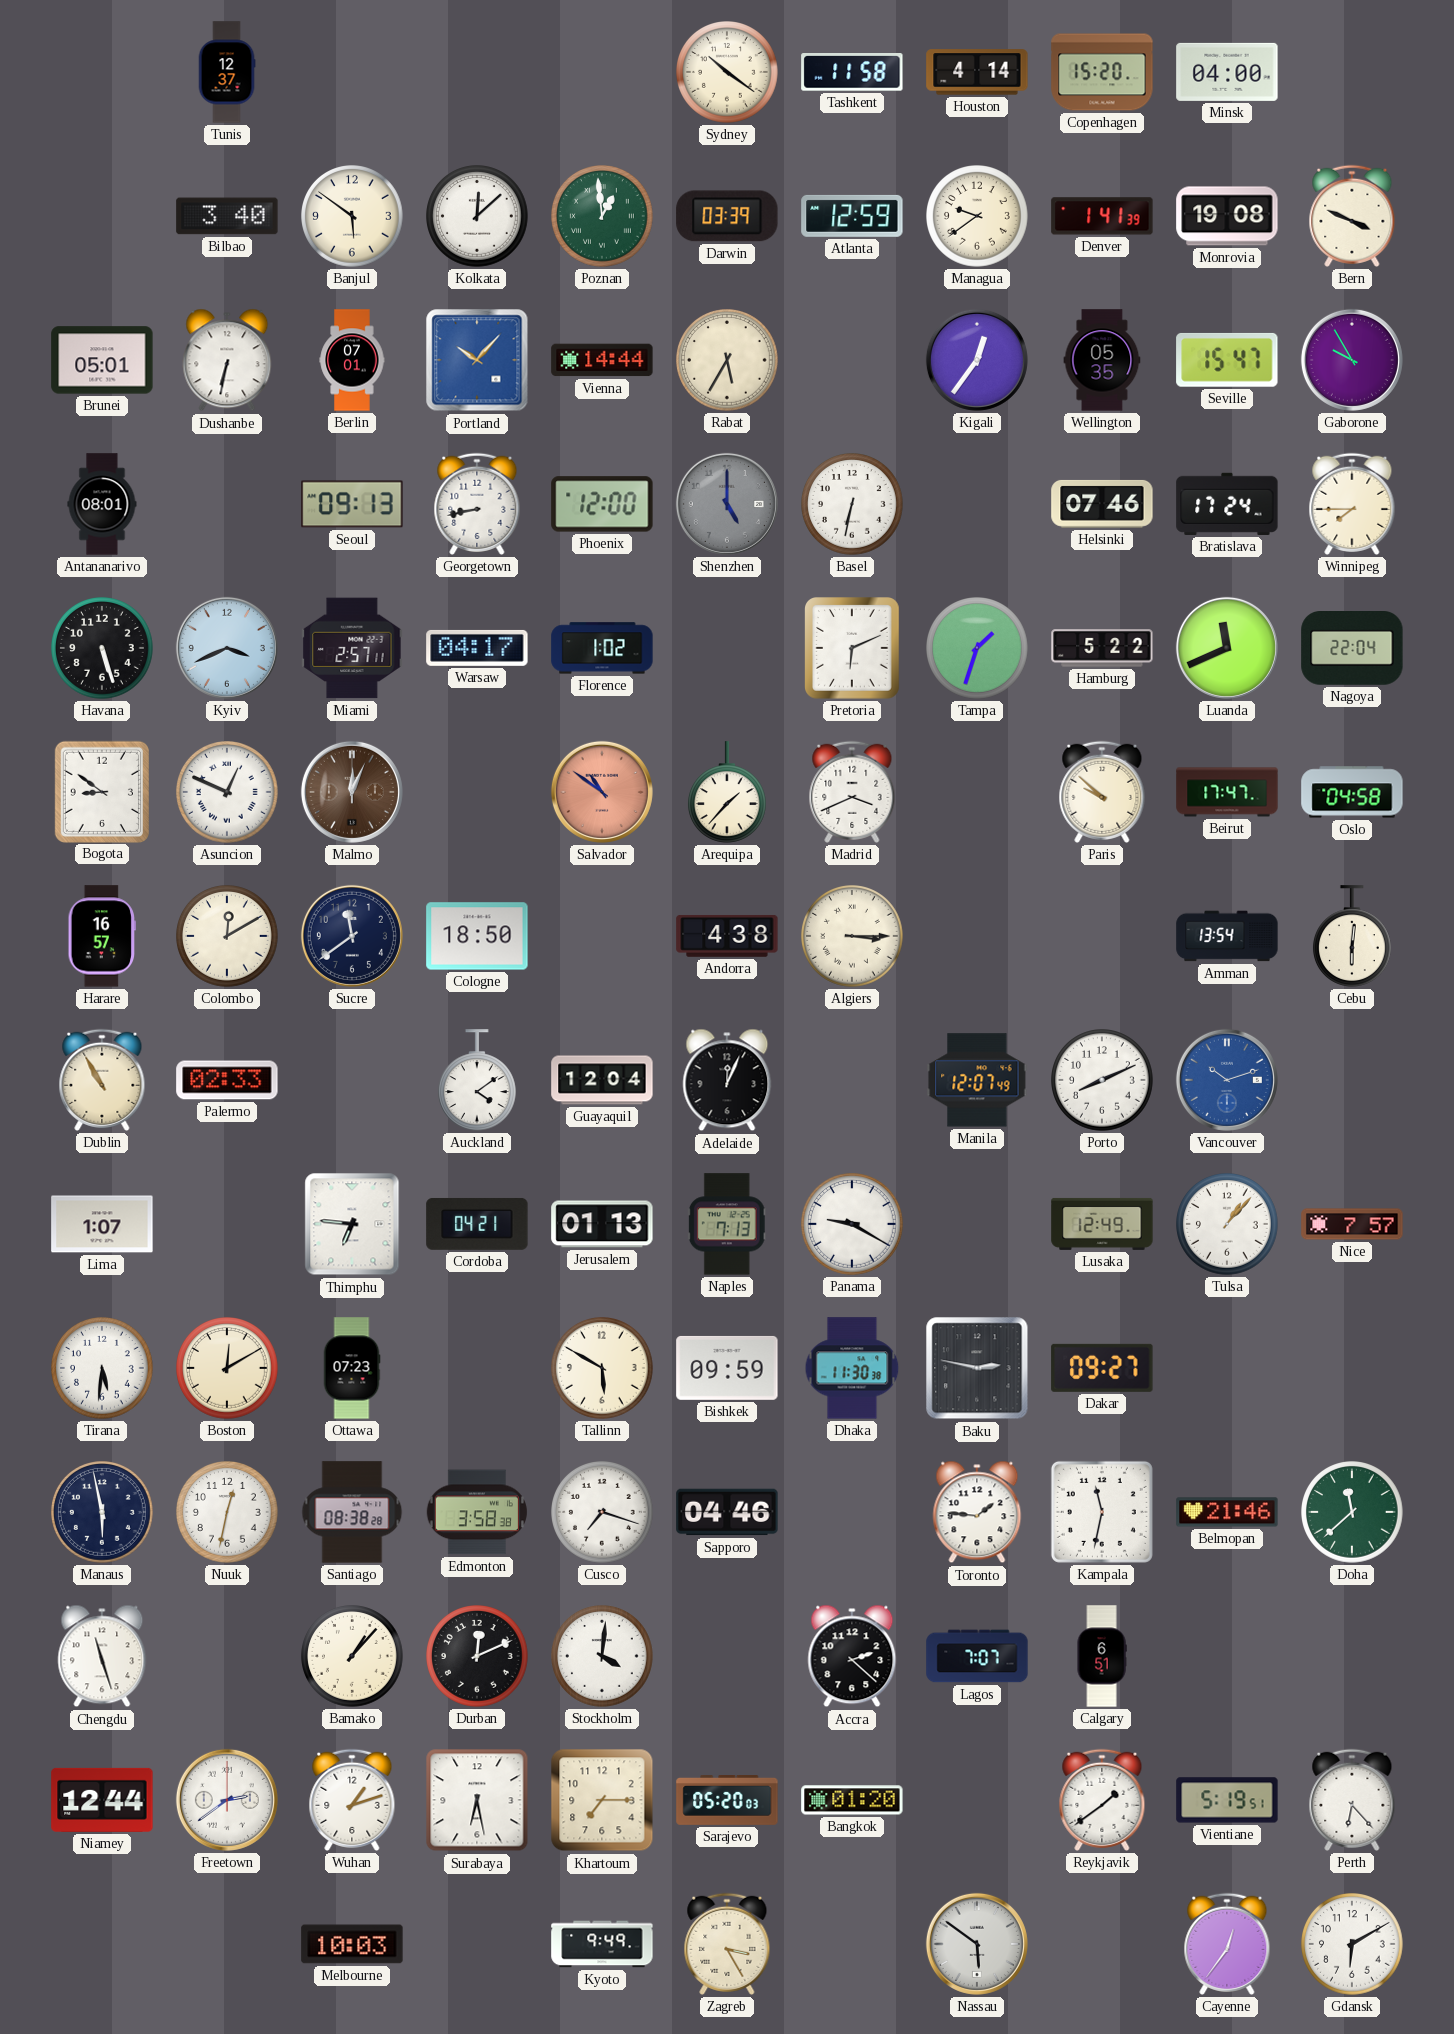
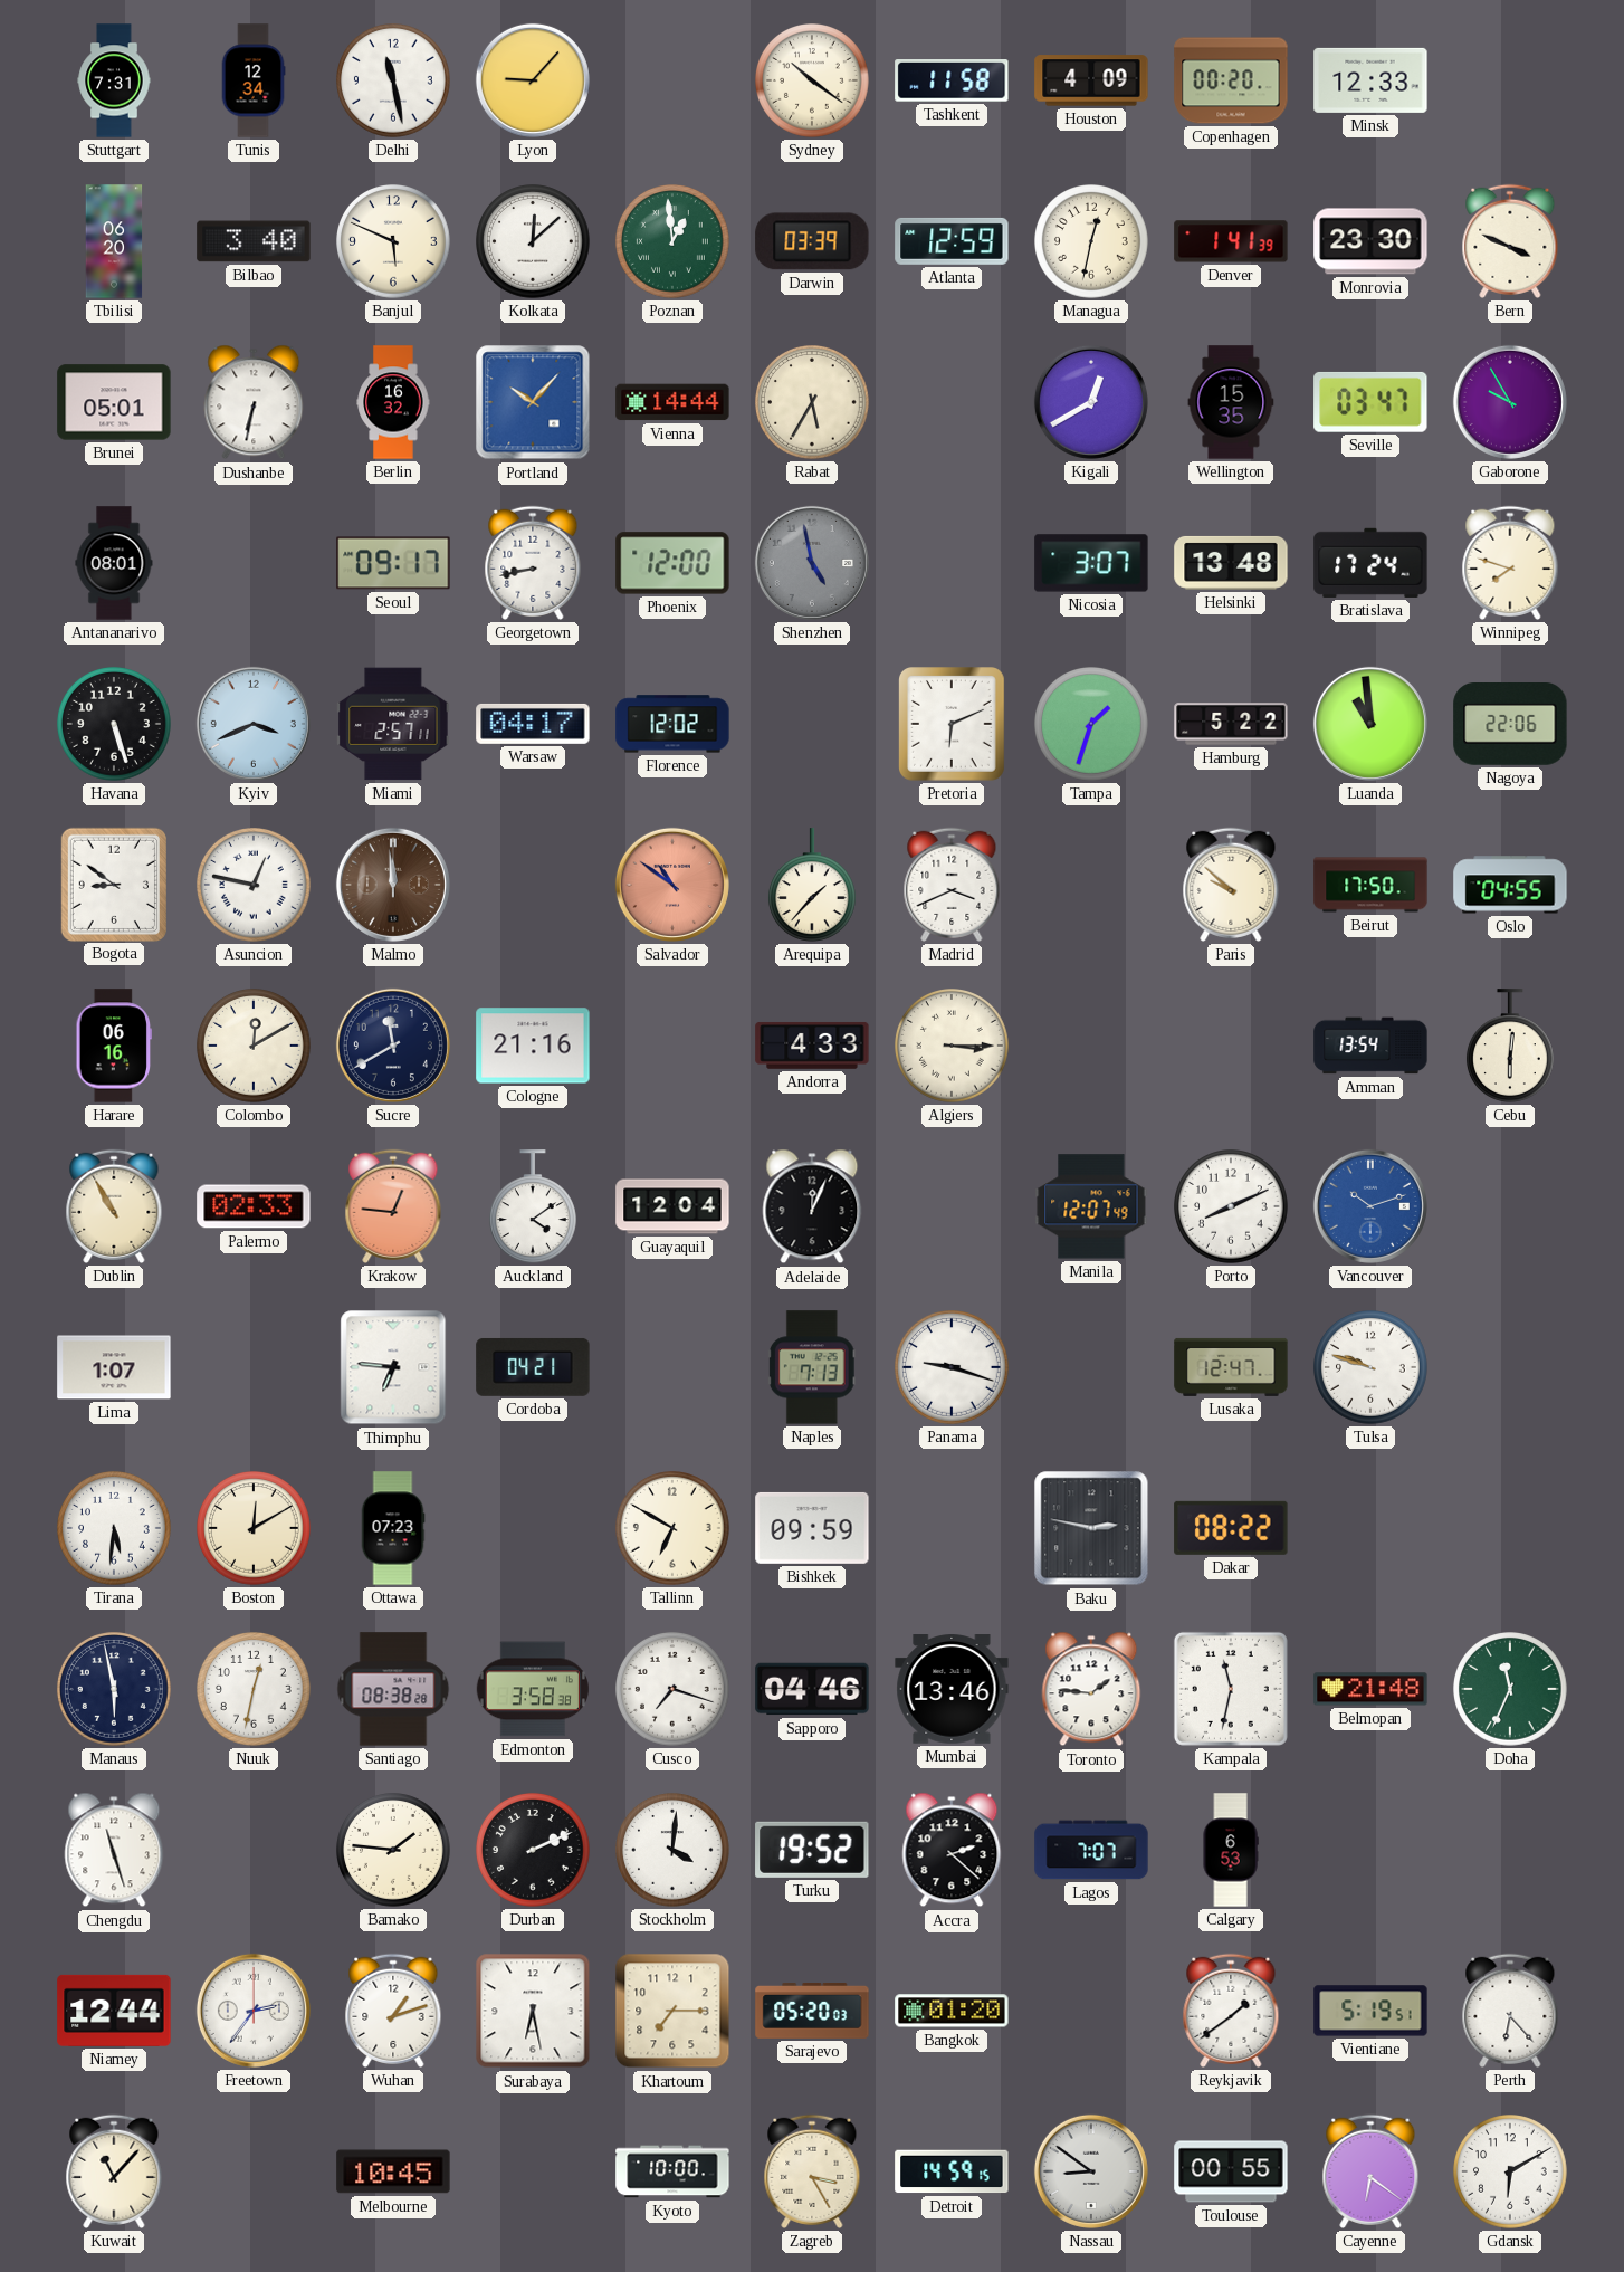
Stuttgart: none -> 7:31 (114, 80)
Tunis: 12:37 -> 12:34 (254, 80)
Delhi: none -> 11:28 (394, 82)
Lyon: none -> 9:07 (533, 80)
Houston: 4:14 -> 4:09 (1091, 80)
Copenhagen: 15:20 -> 00:20 (1231, 80)
Minsk: 04:00 -> 12:33 (1370, 80)
Tbilisi: none -> 06:20 (114, 241)
Banjul: 5:51 -> 5:49 (394, 242)
Managua: 9:39 -> 12:32 (1092, 242)
Monrovia: 19:08 -> 23:30 (1370, 241)
Berlin: 07:01 -> 16:32 (393, 402)
Kigali: 12:36 -> 12:40 (1091, 402)
Wellington: 05:35 -> 15:35 (1231, 402)
Seville: 15:47 -> 03:47 (1370, 402)
Seoul: 09:13 -> 09:17 (393, 563)
Shenzhen: 5:00 -> 4:58 (812, 563)
Basel: 6:32 -> none (853, 505)
Nicosia: none -> 3:07 (1091, 563)
Helsinki: 07:46 -> 13:48 (1231, 563)
Winnipeg: 7:45 -> 7:48 (1510, 563)
Florence: 1:02 -> 12:02 (672, 724)
Luanda: 11:41 -> 10:59 (1370, 724)
Nagoya: 22:04 -> 22:06 (1510, 725)
Asuncion: 12:49 -> 12:47 (255, 886)
Malmo: 12:04 -> 11:59 (393, 885)
Beirut: 17:47 -> 17:50 (1370, 885)
Oslo: 04:58 -> 04:55 (1510, 885)
Harare: 16:57 -> 06:16 (114, 1046)
Sucre: 11:39 -> 11:40 (393, 1046)
Cologne: 18:50 -> 21:16 (533, 1046)
Andorra: 4:38 -> 4:33 (812, 1046)
Krakow: none -> 12:46 (393, 1206)
Jerusalem: 01:13 -> none (602, 1224)
Panama: 9:20 -> 9:18 (953, 1368)
Lusaka: 12:49 -> 12:47 (1231, 1367)
Tulsa: 1:07 -> 9:48 (1372, 1368)
Nice: 7:57 -> none (1352, 1224)
Tallinn: 5:50 -> 6:50 (674, 1529)
Dhaka: 11:30 -> none (852, 1368)
Dakar: 09:27 -> 08:22 (1231, 1528)
Mumbai: none -> 13:46 (952, 1689)
Belmopan: 21:46 -> 21:48 (1370, 1689)
Doha: 11:38 -> 11:34 (1511, 1690)
Bamako: 1:07 -> 1:46 (394, 1851)
Durban: 12:11 -> 2:11 (534, 1851)
Turku: none -> 19:52 (812, 1850)
Calgary: 6:51 -> 6:53 (1231, 1850)
Freetown: 2:39 -> 2:36 (254, 2011)
Kuwait: none -> 11:07 (114, 2171)
Melbourne: 10:03 -> 10:45 (393, 2171)
Kyoto: 9:49 -> 10:00 (672, 2171)
Detroit: none -> 14:59 (952, 2171)
Nassau: 5:51 -> 8:51 (1091, 2171)
Toulouse: none -> 00:55 (1231, 2171)
Cayenne: 12:36 -> 6:21 (1370, 2171)
